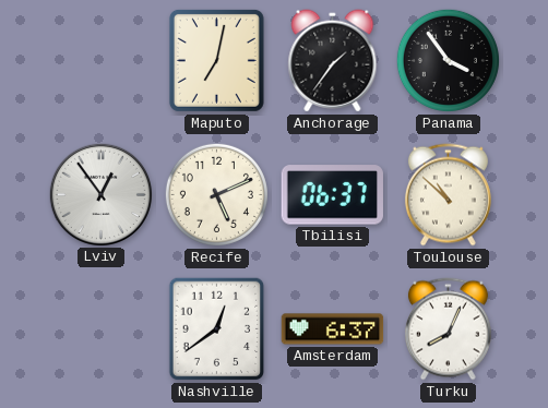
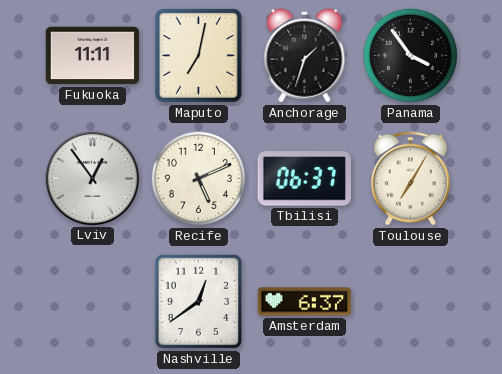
Fukuoka: none -> 11:11 (93, 56)
Anchorage: 1:36 -> 1:33 (305, 56)
Toulouse: 10:52 -> 7:05 (410, 179)
Turku: 8:04 -> none (448, 329)
